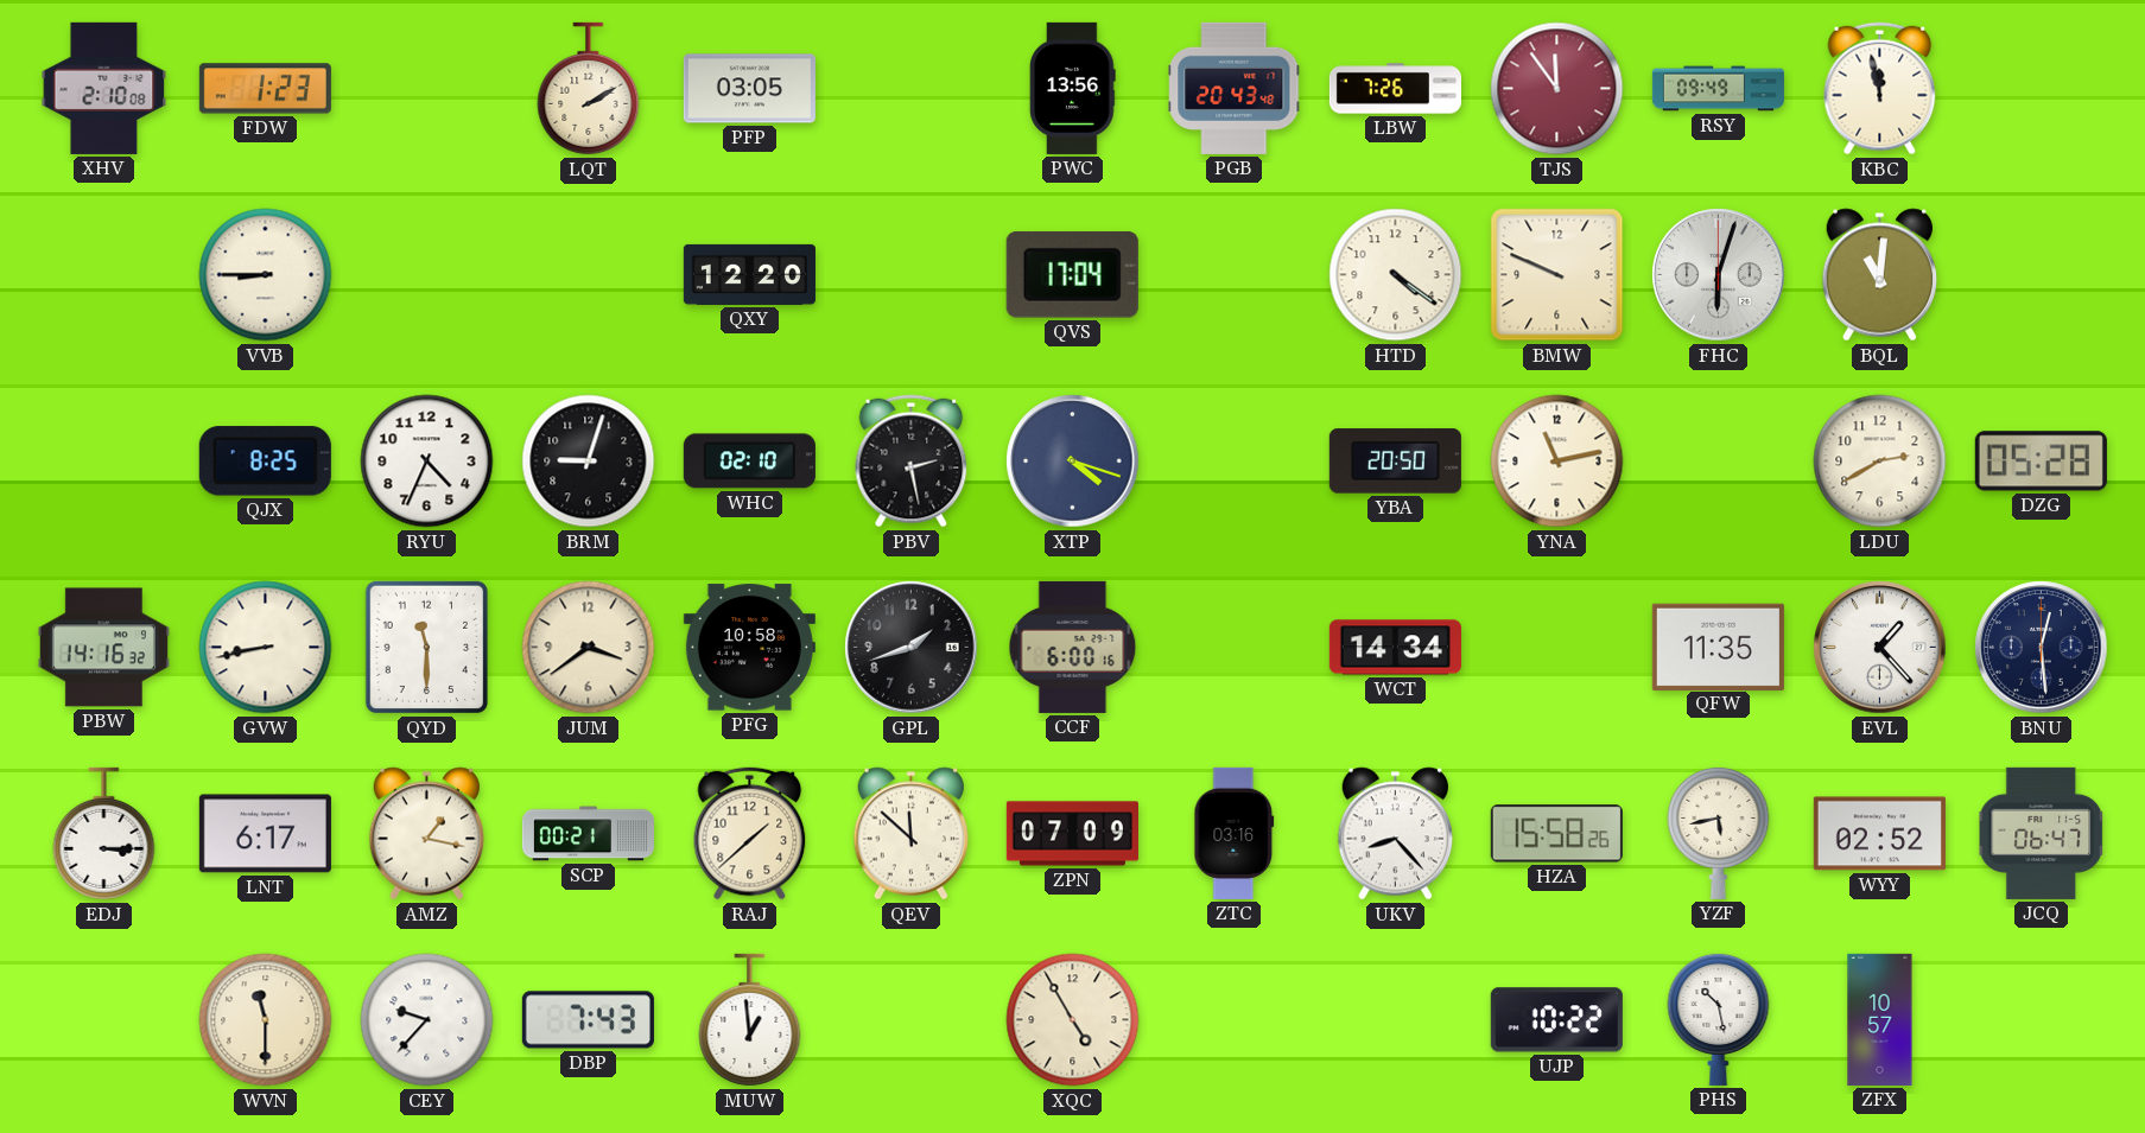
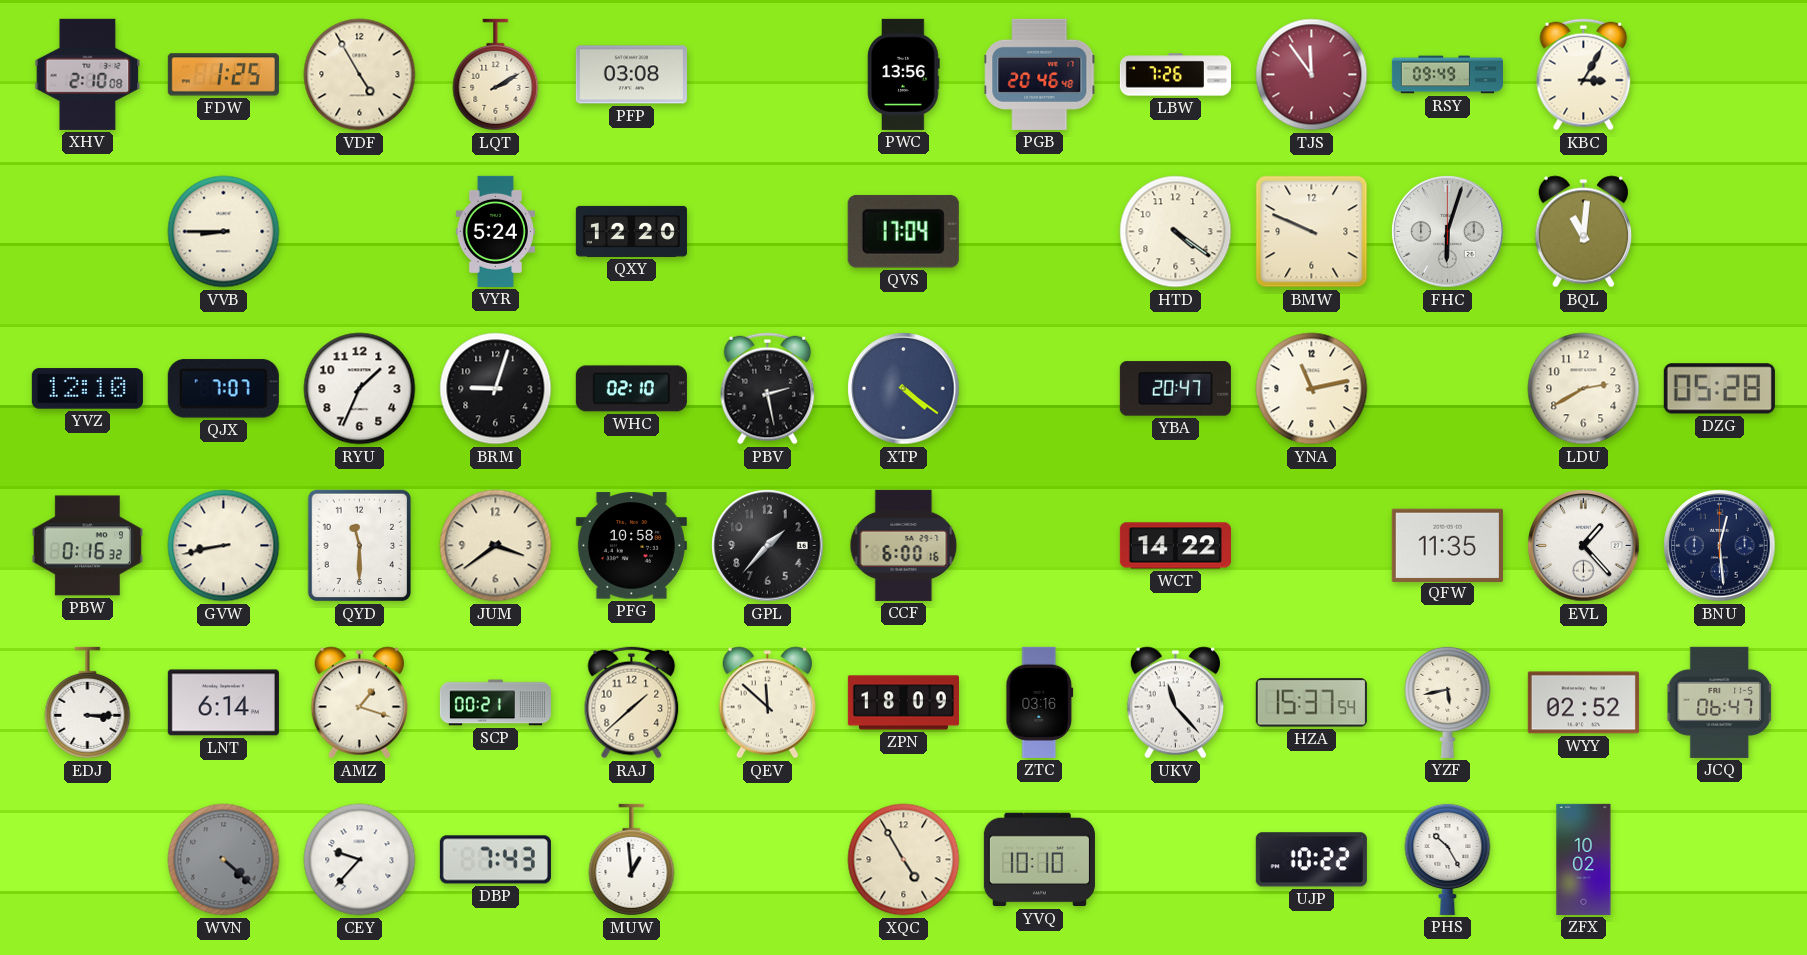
FDW: 1:23 -> 1:25 (223, 75)
VDF: none -> 4:55 (360, 75)
PFP: 03:05 -> 03:08 (631, 75)
PGB: 20:43 -> 20:46 (1040, 74)
KBC: 11:58 -> 3:05 (1584, 75)
VYR: none -> 5:24 (495, 231)
YVZ: none -> 12:10 (87, 389)
QJX: 8:25 -> 7:07 (223, 389)
RYU: 4:34 -> 1:34 (360, 389)
XTP: 4:18 -> 4:21 (904, 389)
YBA: 20:50 -> 20:47 (1175, 389)
PBW: 14:16 -> 0:16 (87, 546)
GPL: 1:42 -> 1:37 (768, 546)
WCT: 14:34 -> 14:22 (1175, 546)
LNT: 6:17 -> 6:14 (223, 703)
AMZ: 1:17 -> 1:18 (360, 703)
ZPN: 07:09 -> 18:09 (903, 703)
UKV: 8:23 -> 11:23 (1176, 703)
HZA: 15:58 -> 15:37 (1311, 703)
WVN: 11:30 -> 4:22 (224, 860)
WVN dial: cream -> grey (224, 860)
YVQ: none -> 10:10 (1039, 860)
PHS: 10:28 -> 10:25 (1448, 859)
ZFX: 10:57 -> 10:02 (1584, 859)
